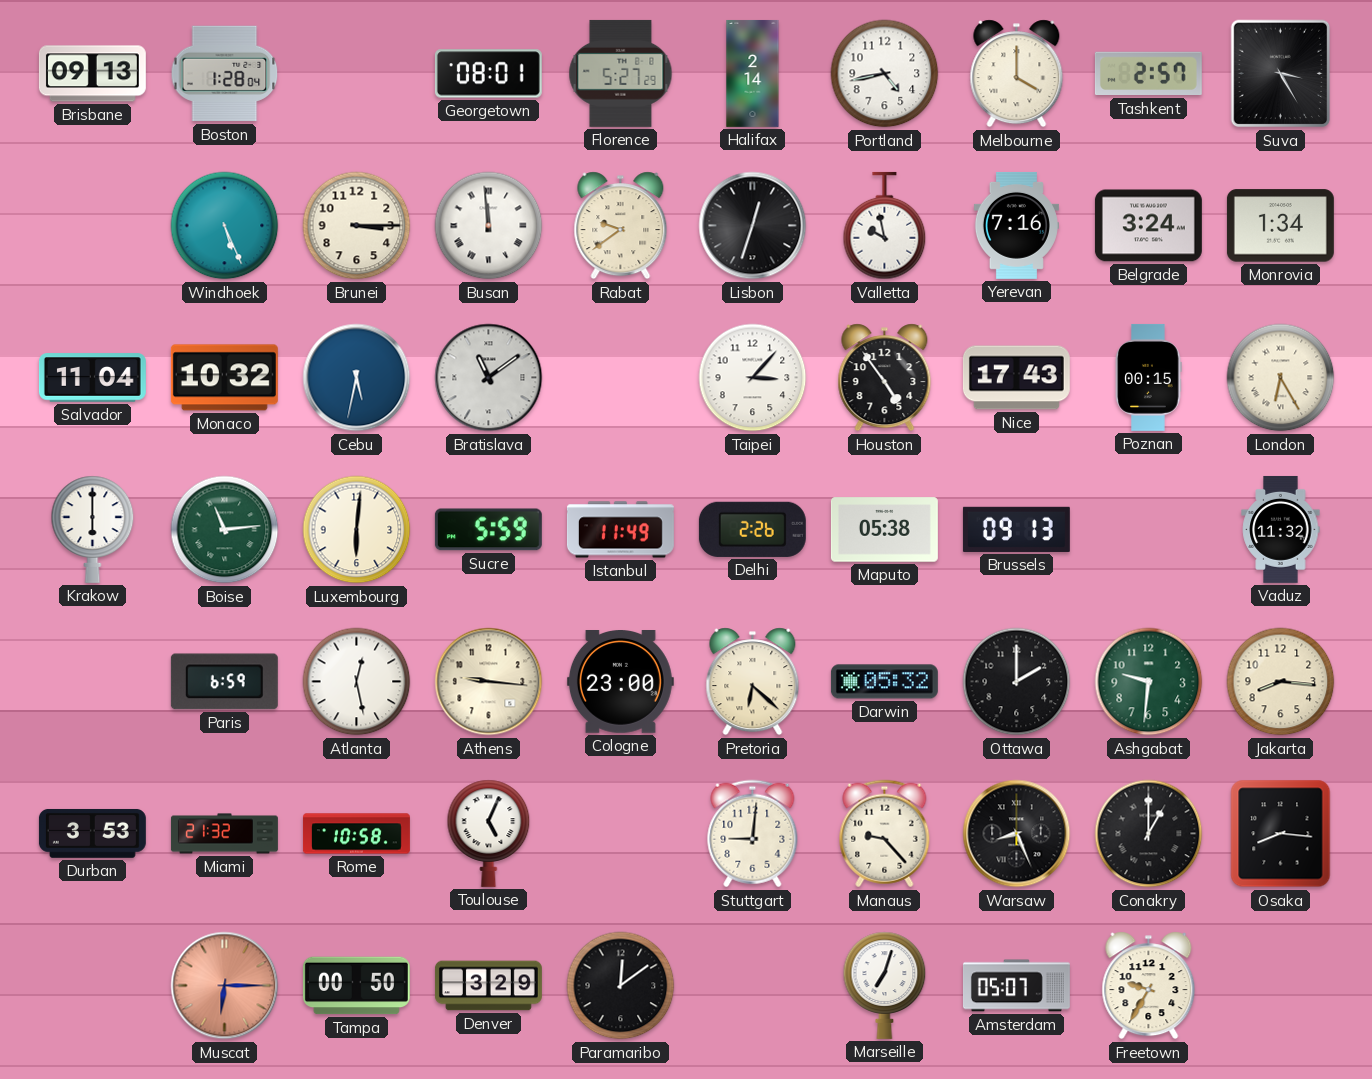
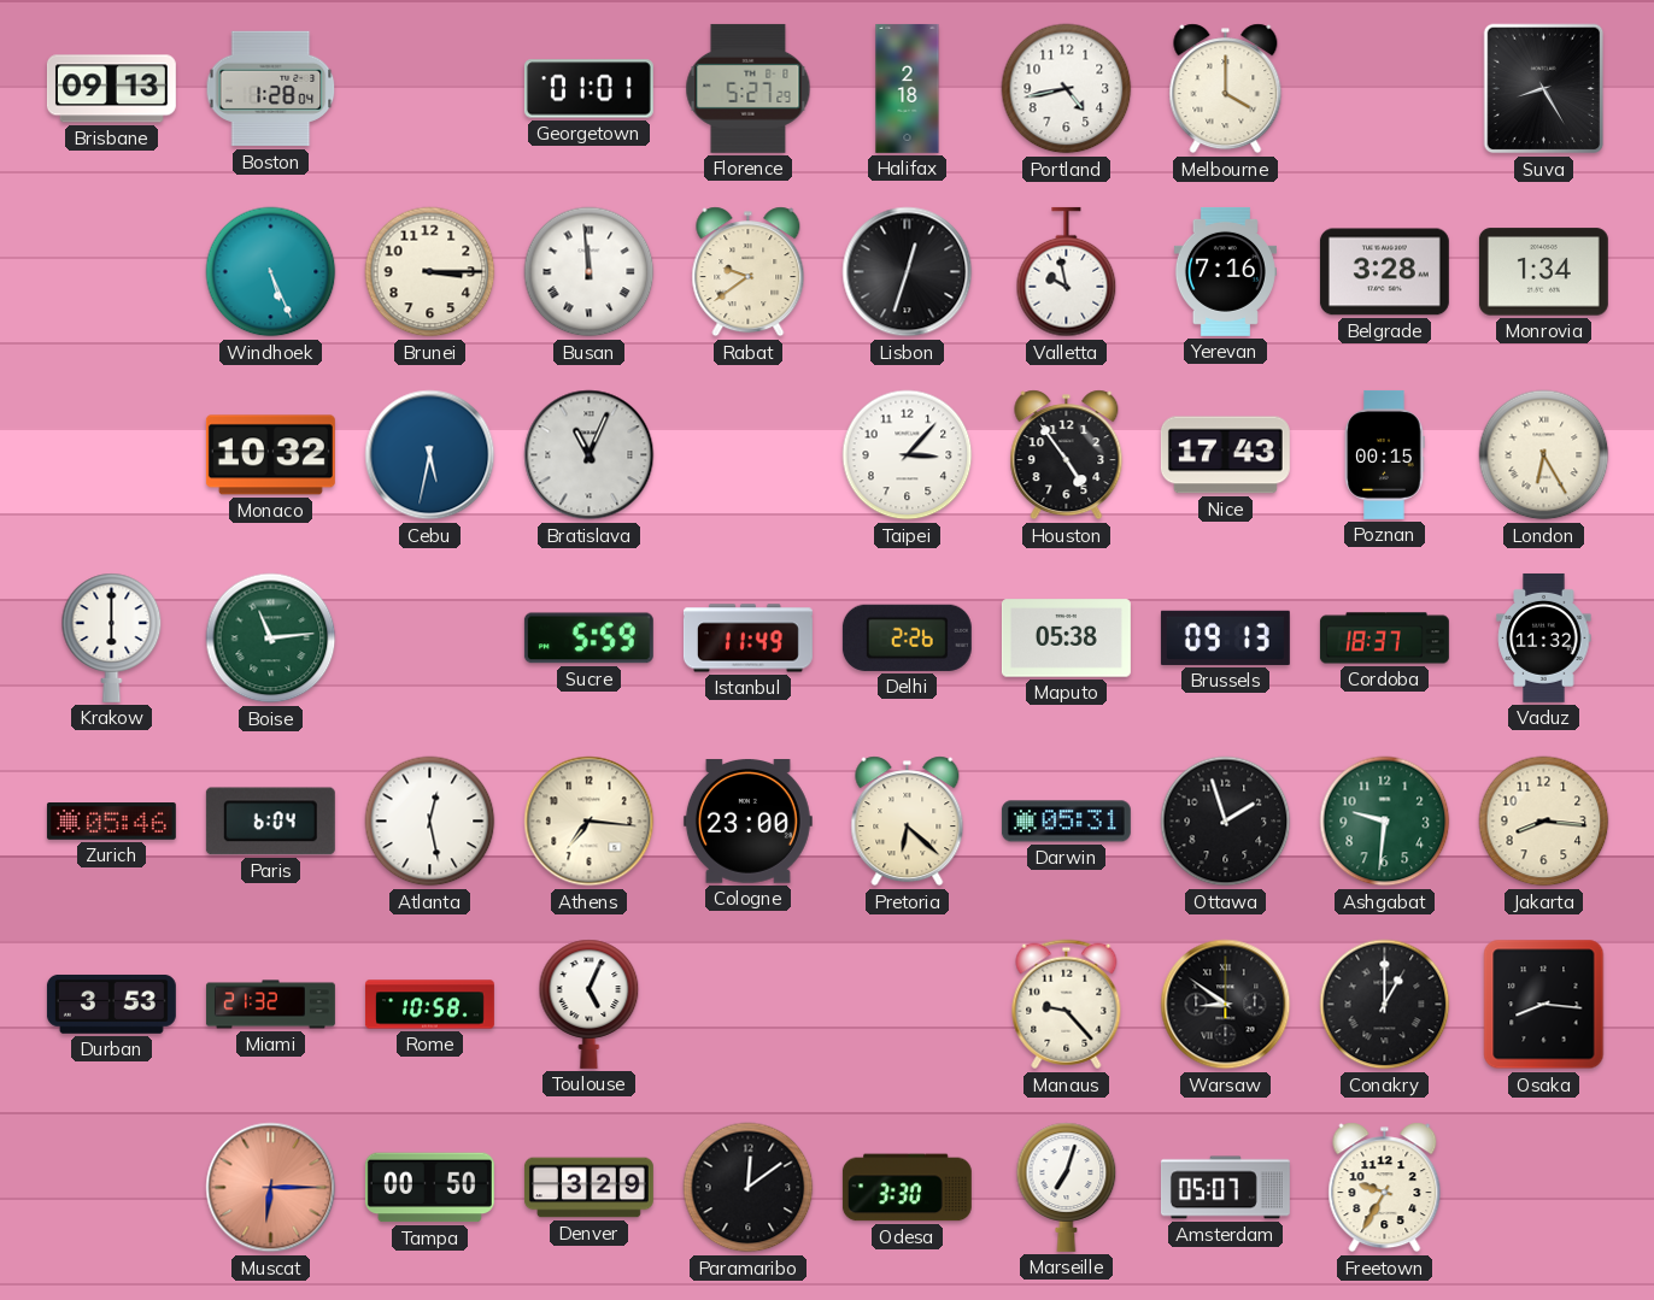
Georgetown: 08:01 -> 01:01 (588, 89)
Halifax: 2:14 -> 2:18 (908, 88)
Tashkent: 2:57 -> none (1148, 74)
Suva: 3:25 -> 8:25 (1544, 89)
Belgrade: 3:24 -> 3:28 (1384, 272)
Salvador: 11:04 -> none (92, 378)
Bratislava: 11:09 -> 11:04 (590, 455)
Luxembourg: 6:01 -> none (357, 530)
Cordoba: none -> 18:37 (1384, 639)
Zurich: none -> 05:46 (111, 822)
Paris: 6:59 -> 6:04 (270, 822)
Athens: 9:16 -> 7:16 (590, 822)
Darwin: 05:32 -> 05:31 (1066, 822)
Ottawa: 2:00 -> 1:57 (1226, 822)
Stuttgart: 9:01 -> none (753, 834)
Warsaw: 8:26 -> 8:51 (1226, 1005)
Odesa: none -> 3:30 (907, 1188)
